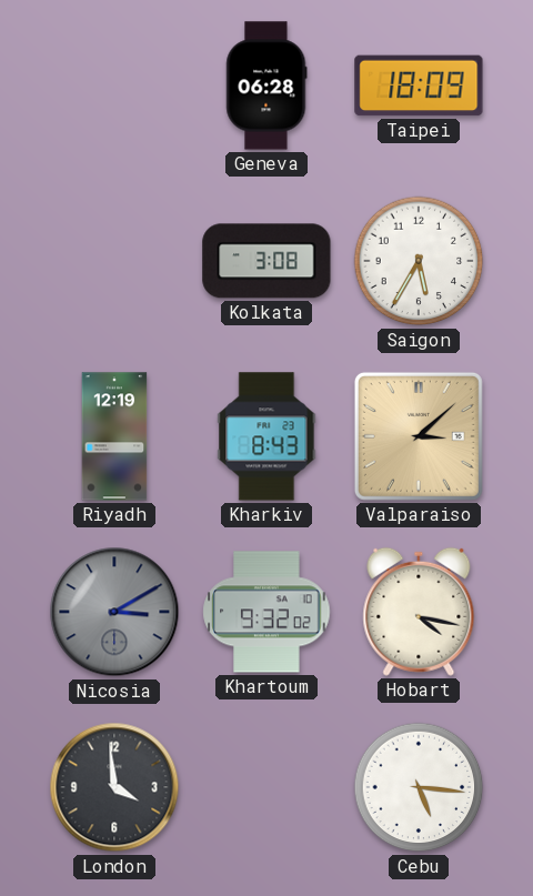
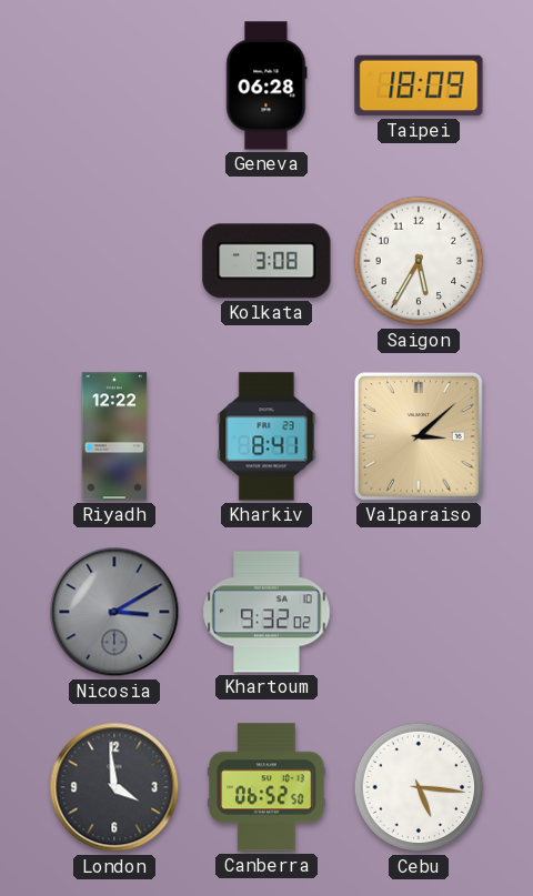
Riyadh: 12:19 -> 12:22 (114, 436)
Kharkiv: 8:43 -> 8:41 (266, 436)
Hobart: 4:17 -> none (419, 612)
Canberra: none -> 06:52 (266, 787)
